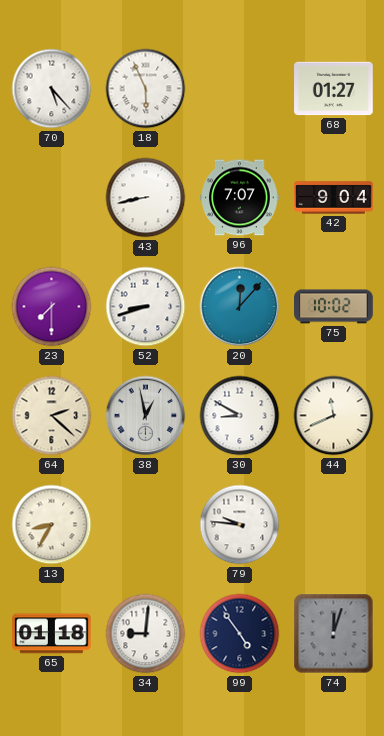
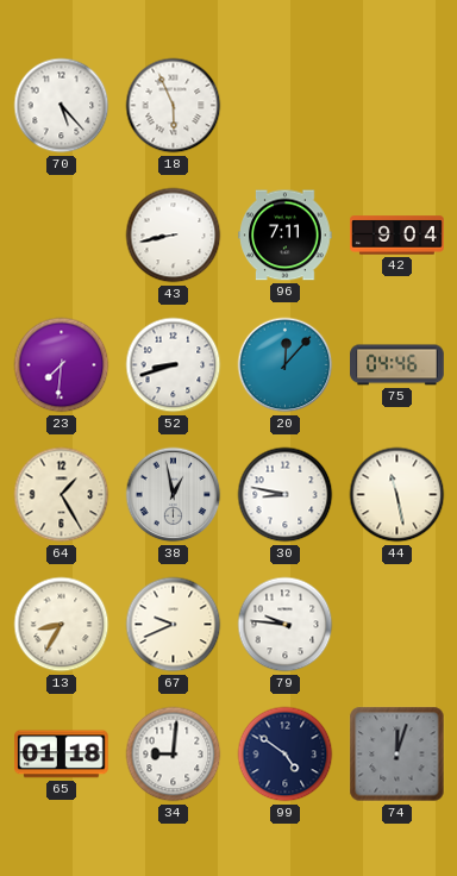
68: 01:27 -> none (334, 89)
96: 7:07 -> 7:11 (286, 236)
23: 7:30 -> 7:31 (62, 365)
75: 10:02 -> 04:46 (397, 365)
64: 2:22 -> 1:25 (62, 495)
30: 8:50 -> 8:47 (286, 495)
44: 11:41 -> 11:28 (397, 495)
67: none -> 9:41 (174, 625)
99: 4:54 -> 4:51 (286, 755)
